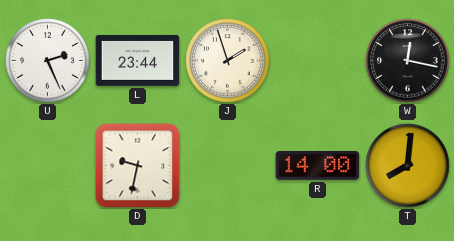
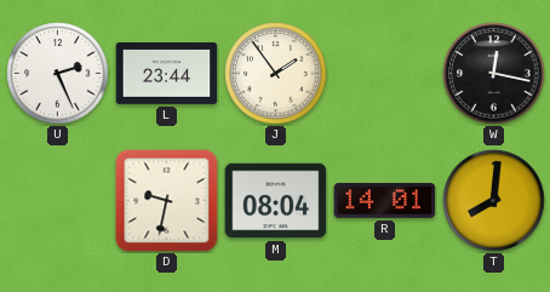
J: 1:57 -> 1:54 (276, 74)
M: none -> 08:04 (276, 201)
R: 14:00 -> 14:01 (385, 200)
